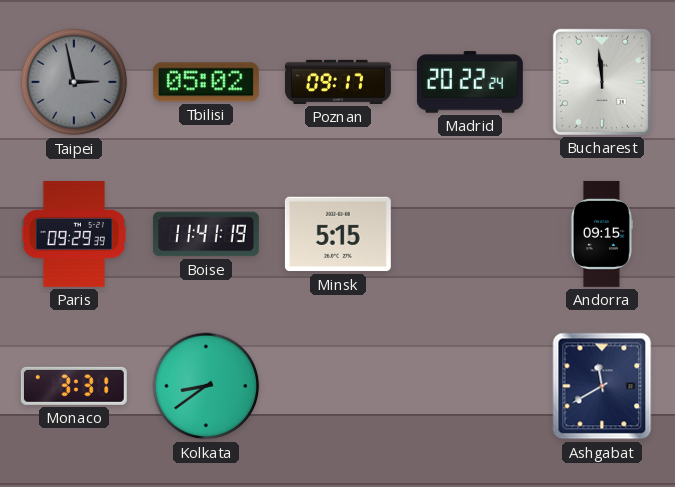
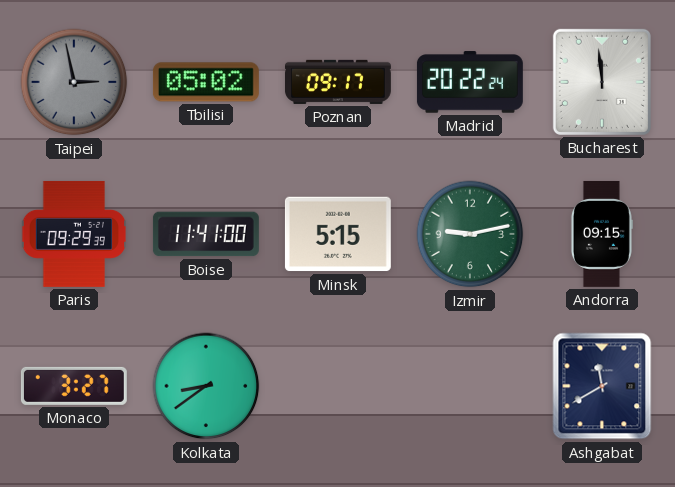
Boise: 11:41:19 -> 11:41:00 (206, 234)
Izmir: none -> 9:13 (470, 234)
Monaco: 3:31 -> 3:27 (74, 386)
